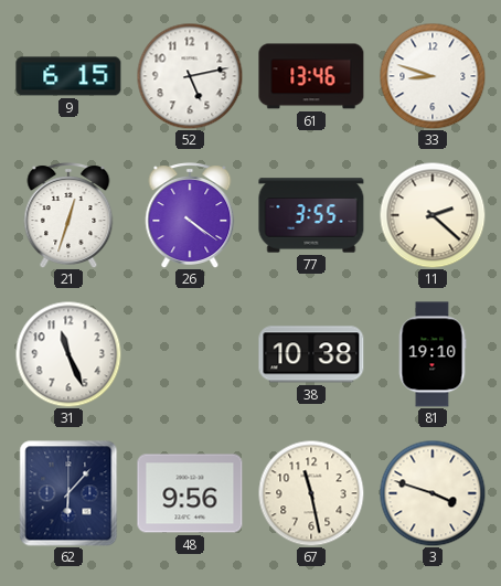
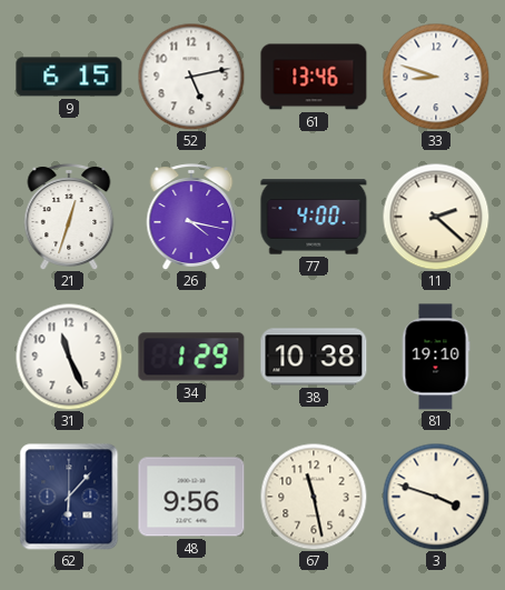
26: 4:21 -> 4:17 (191, 217)
77: 3:55 -> 4:00 (314, 217)
34: none -> 1:29 (191, 357)
